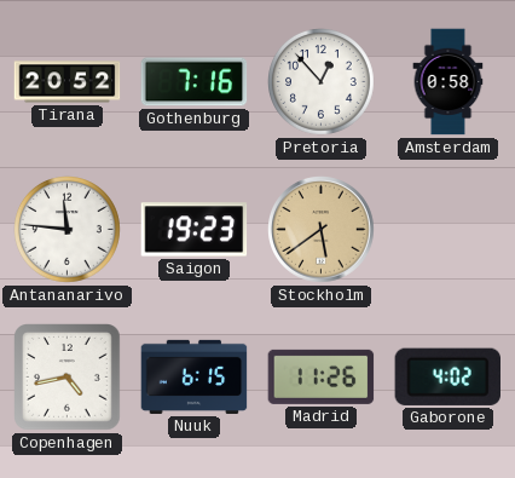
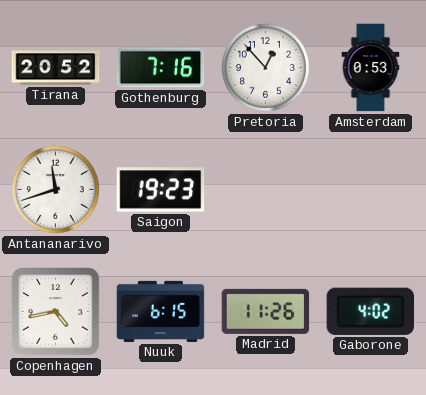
Amsterdam: 0:58 -> 0:53 (371, 68)
Antananarivo: 11:46 -> 11:42 (56, 190)
Stockholm: 5:39 -> none (322, 230)
